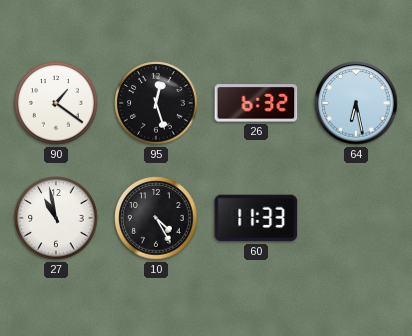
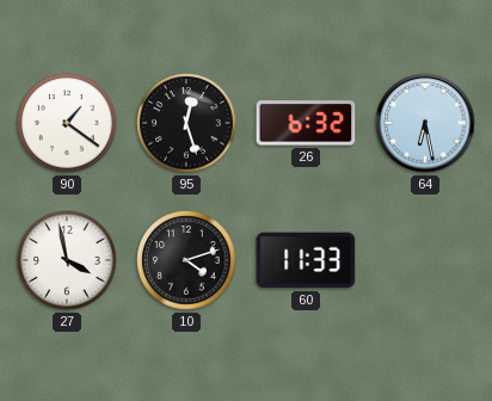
27: 10:58 -> 3:58 (67, 260)
10: 4:25 -> 4:12 (186, 260)
